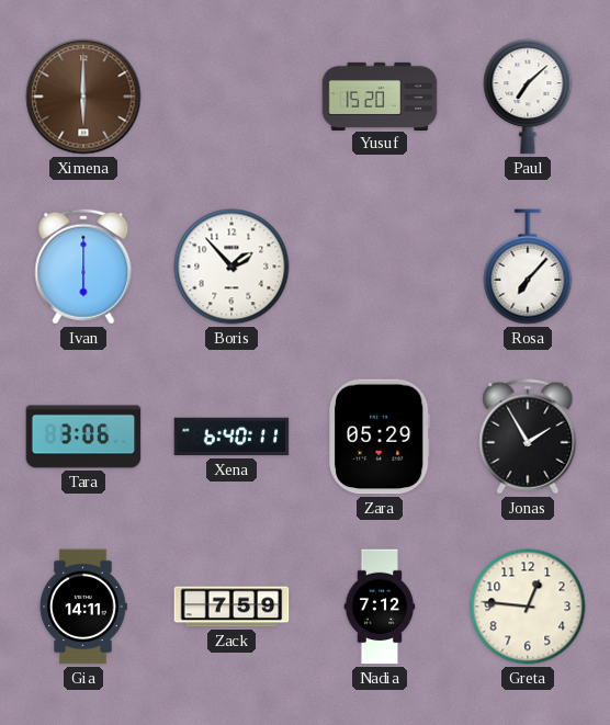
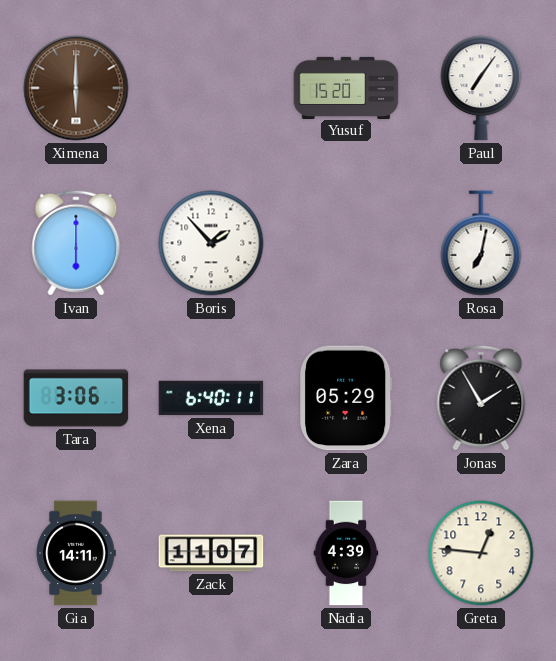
Paul: 7:08 -> 7:06 (481, 88)
Rosa: 7:07 -> 7:02 (481, 243)
Zack: 7:59 -> 11:07 (211, 553)
Nadia: 7:12 -> 4:39 (346, 553)
